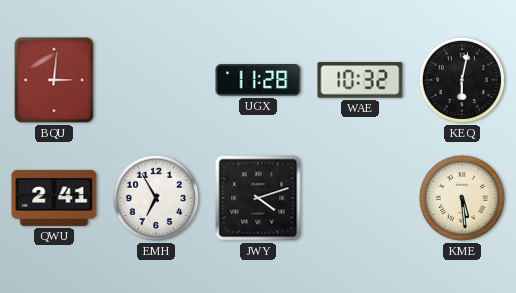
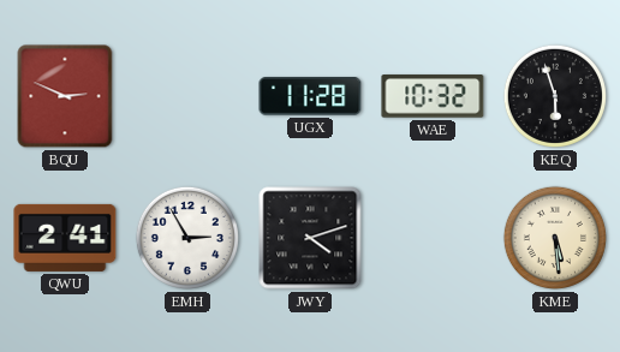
BQU: 3:01 -> 2:49 (65, 96)
KEQ: 6:02 -> 5:57 (555, 96)
EMH: 6:55 -> 2:55 (187, 238)
